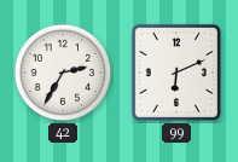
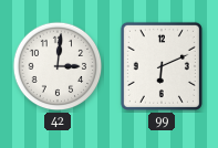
42: 2:35 -> 3:01 (58, 66)
